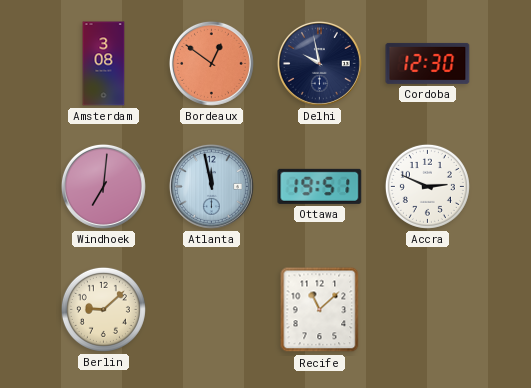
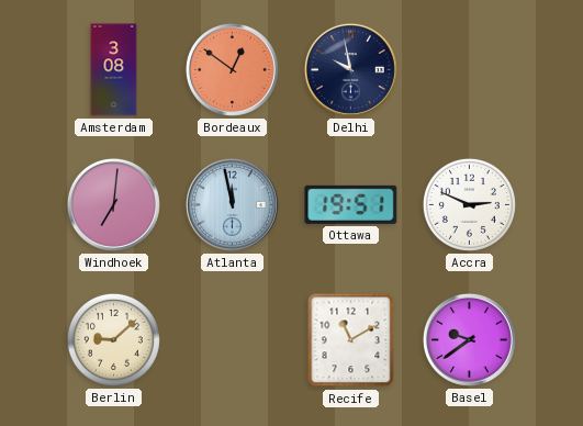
Cordoba: 12:30 -> none (428, 63)
Recife: 11:08 -> 11:10 (351, 340)
Basel: none -> 9:39 (469, 339)
